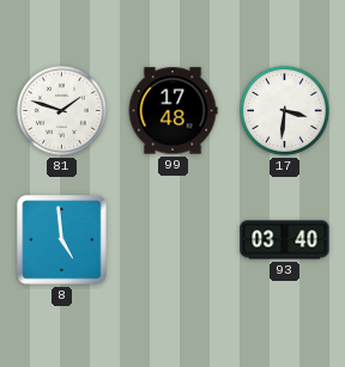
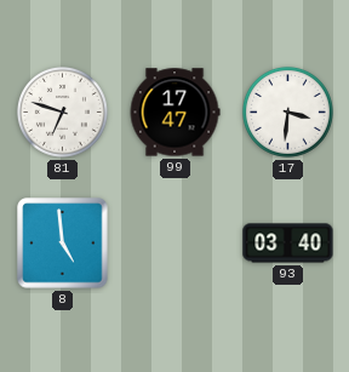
81: 1:48 -> 6:48 (62, 111)
99: 17:48 -> 17:47 (174, 113)
